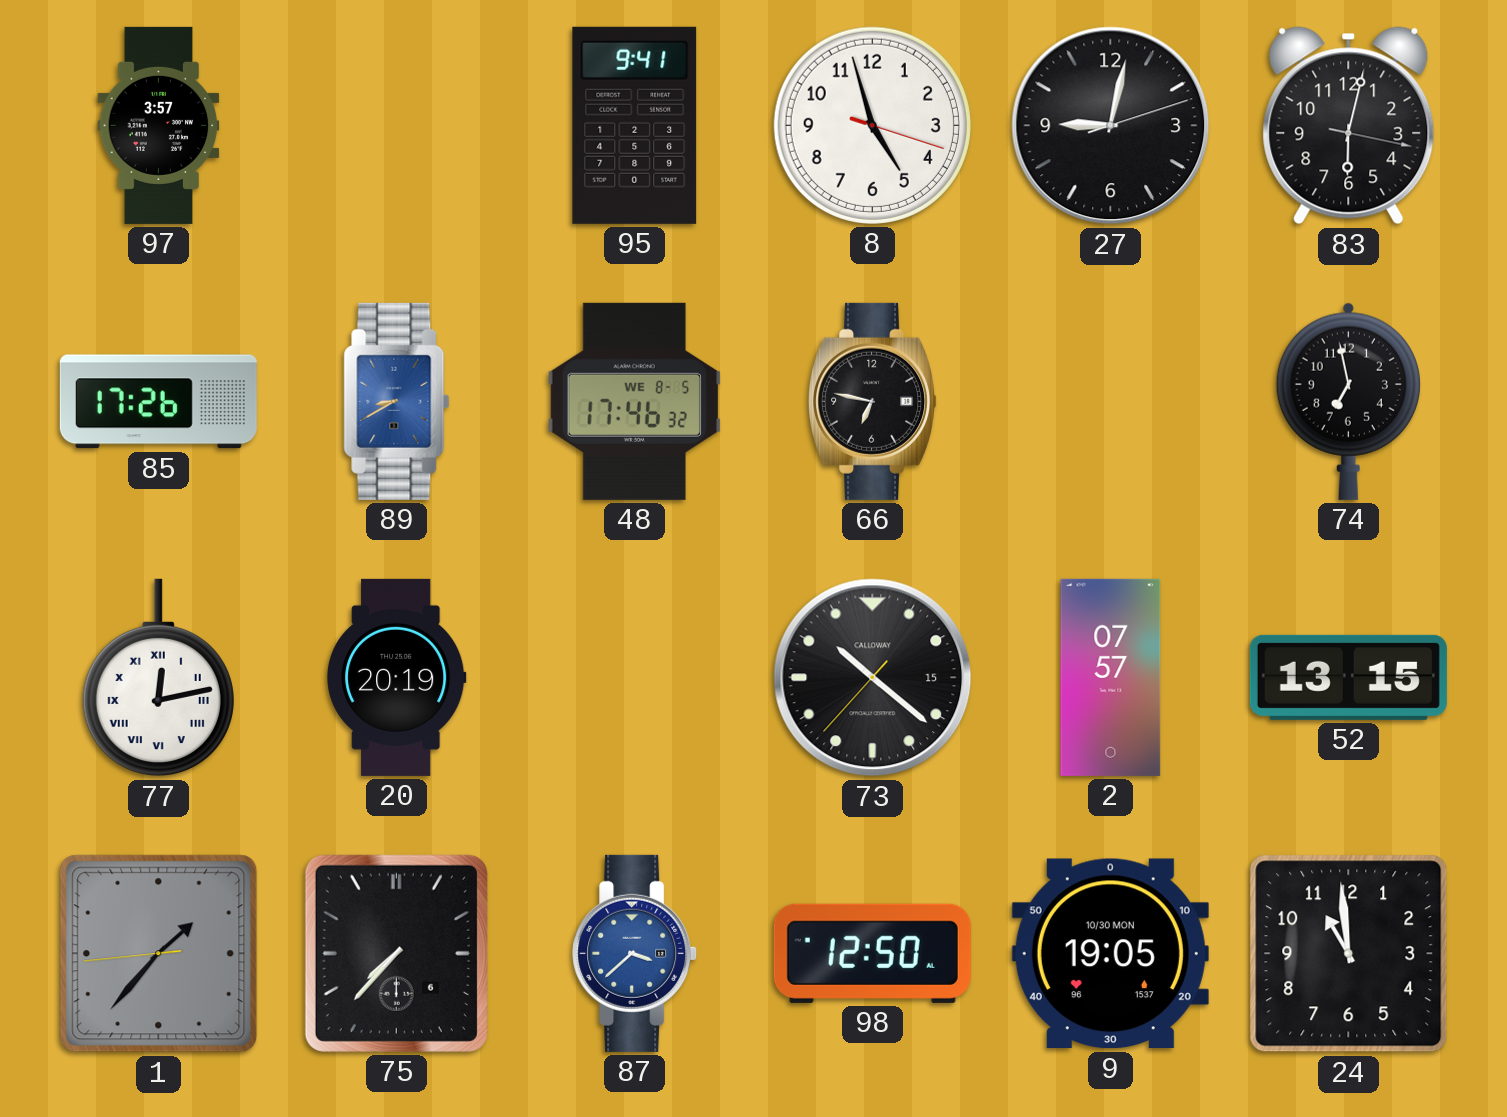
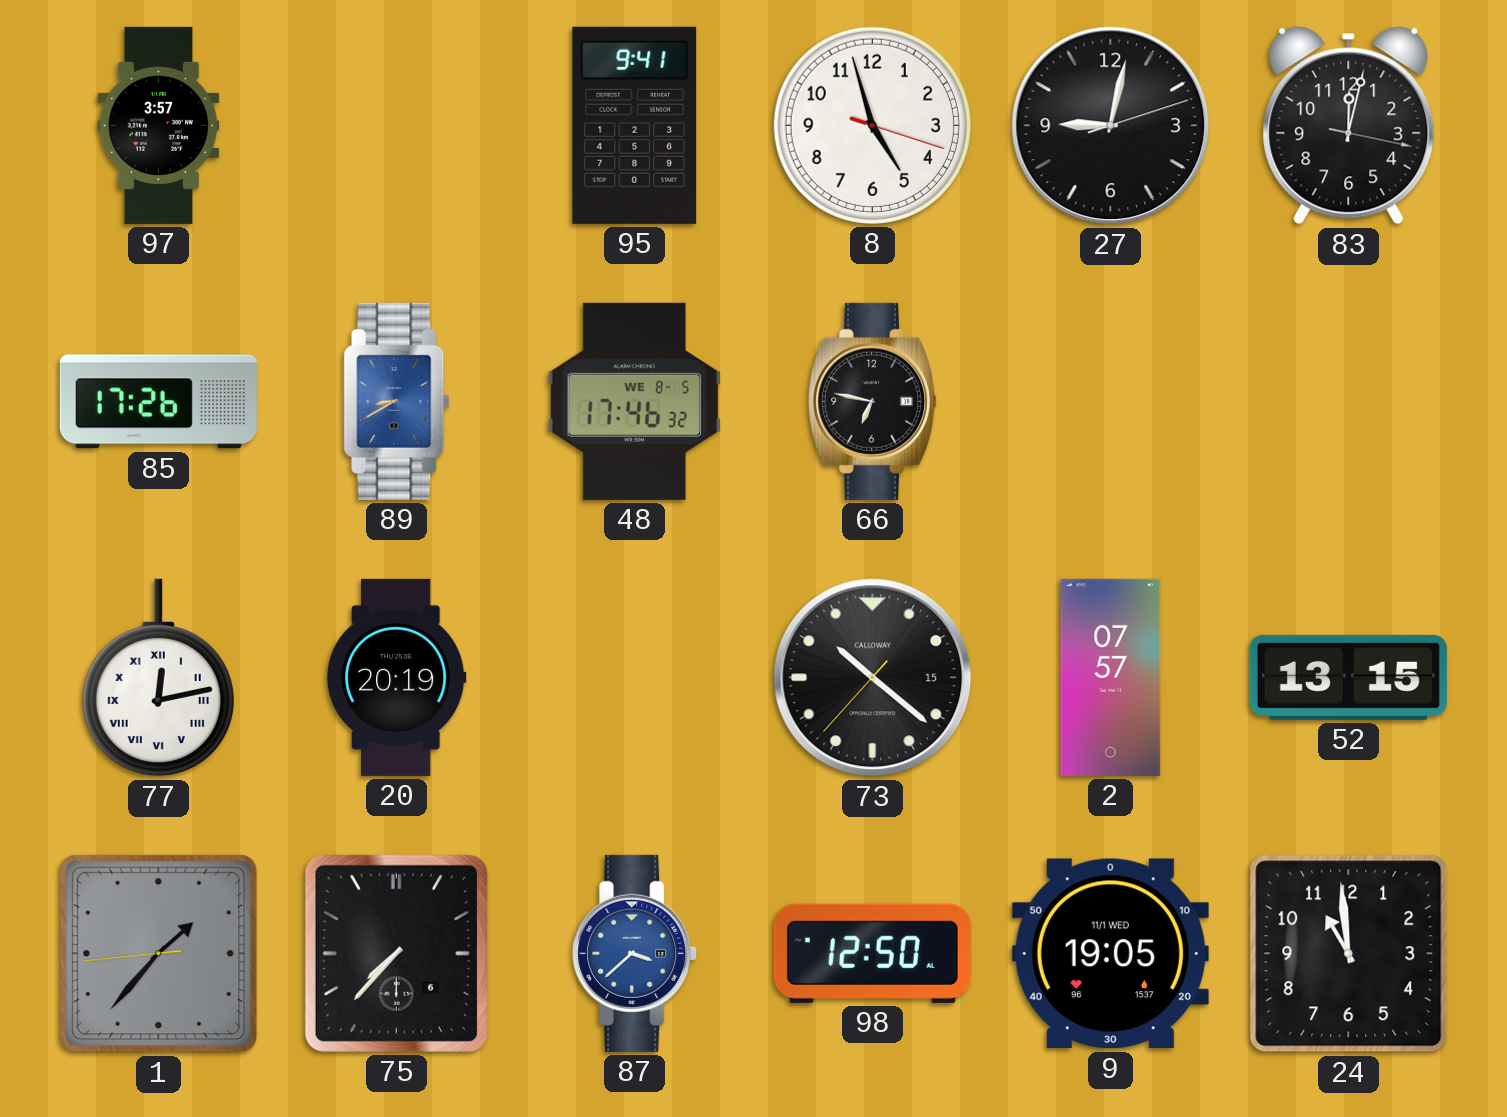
83: 6:02 -> 12:02 (1349, 126)
74: 6:58 -> none (1348, 401)
9 date: 10/30 MON -> 11/1 WED (1110, 954)
